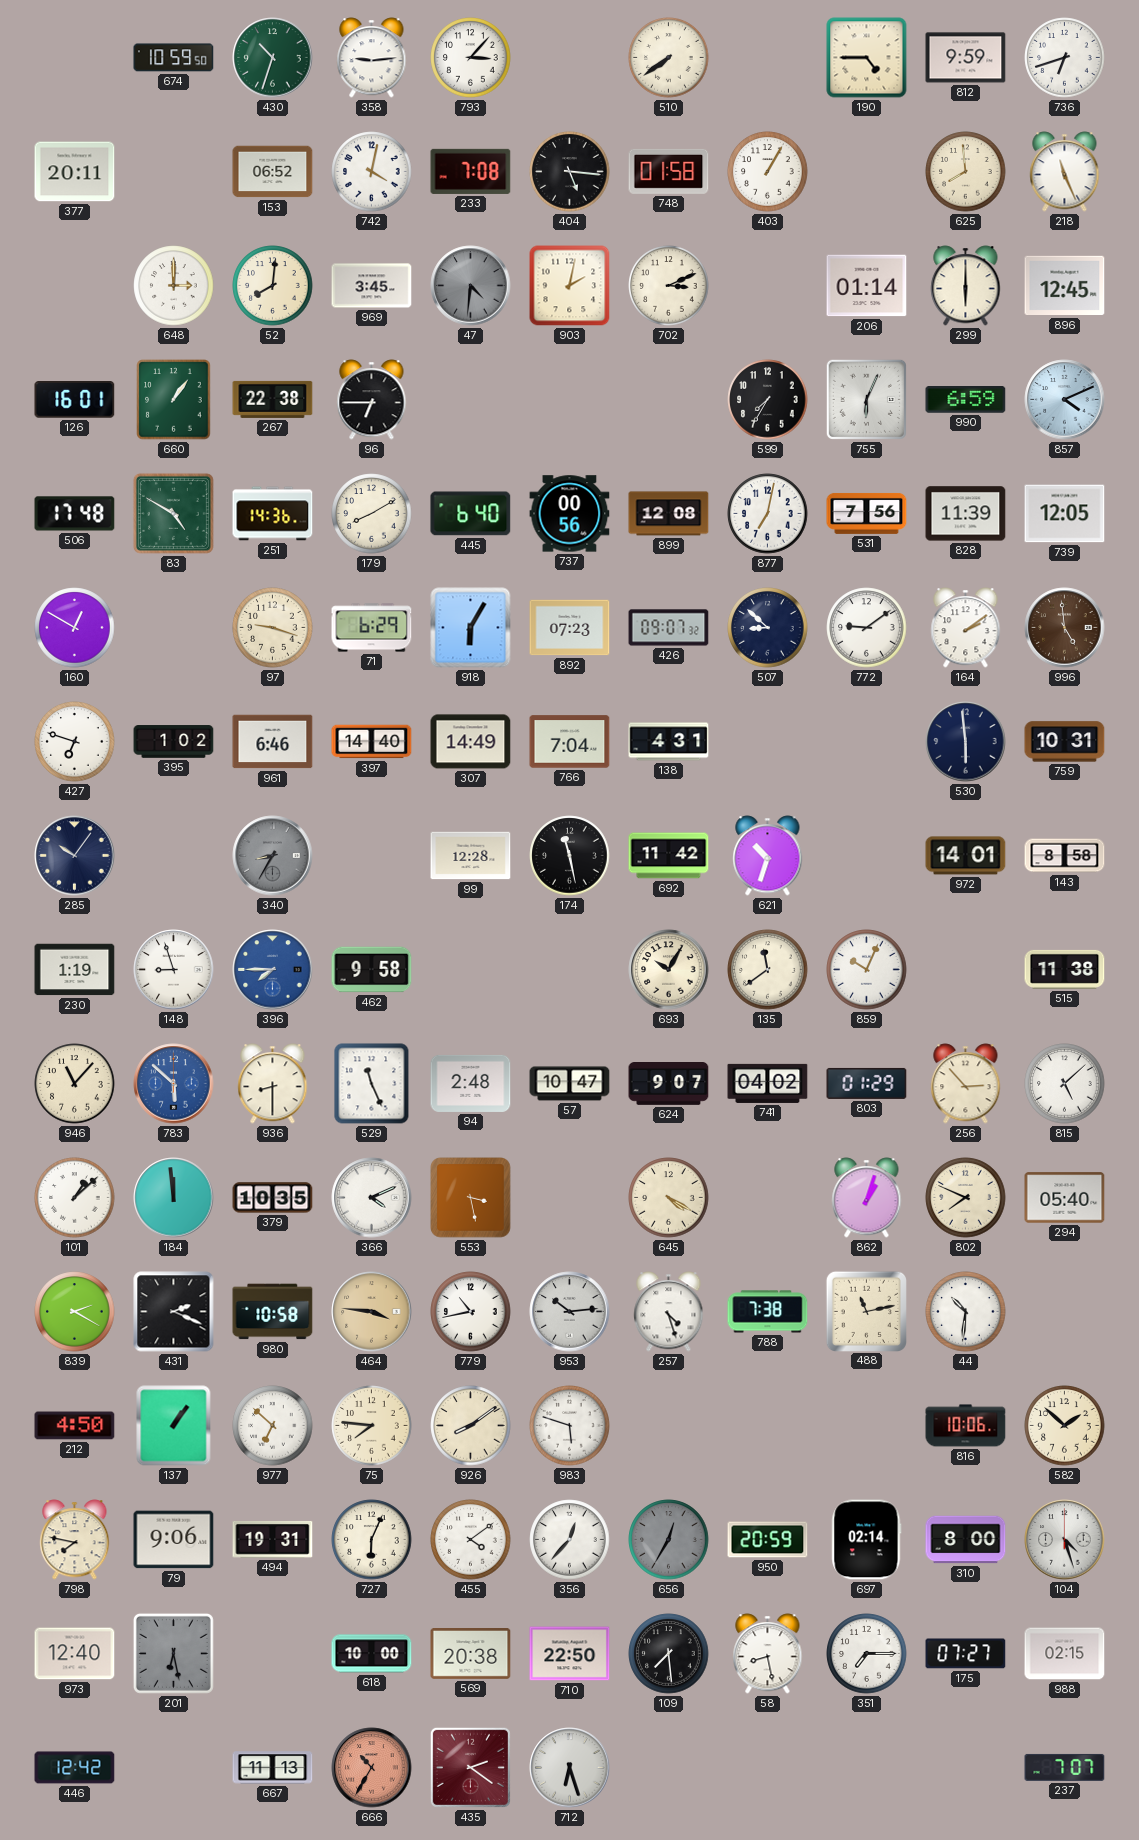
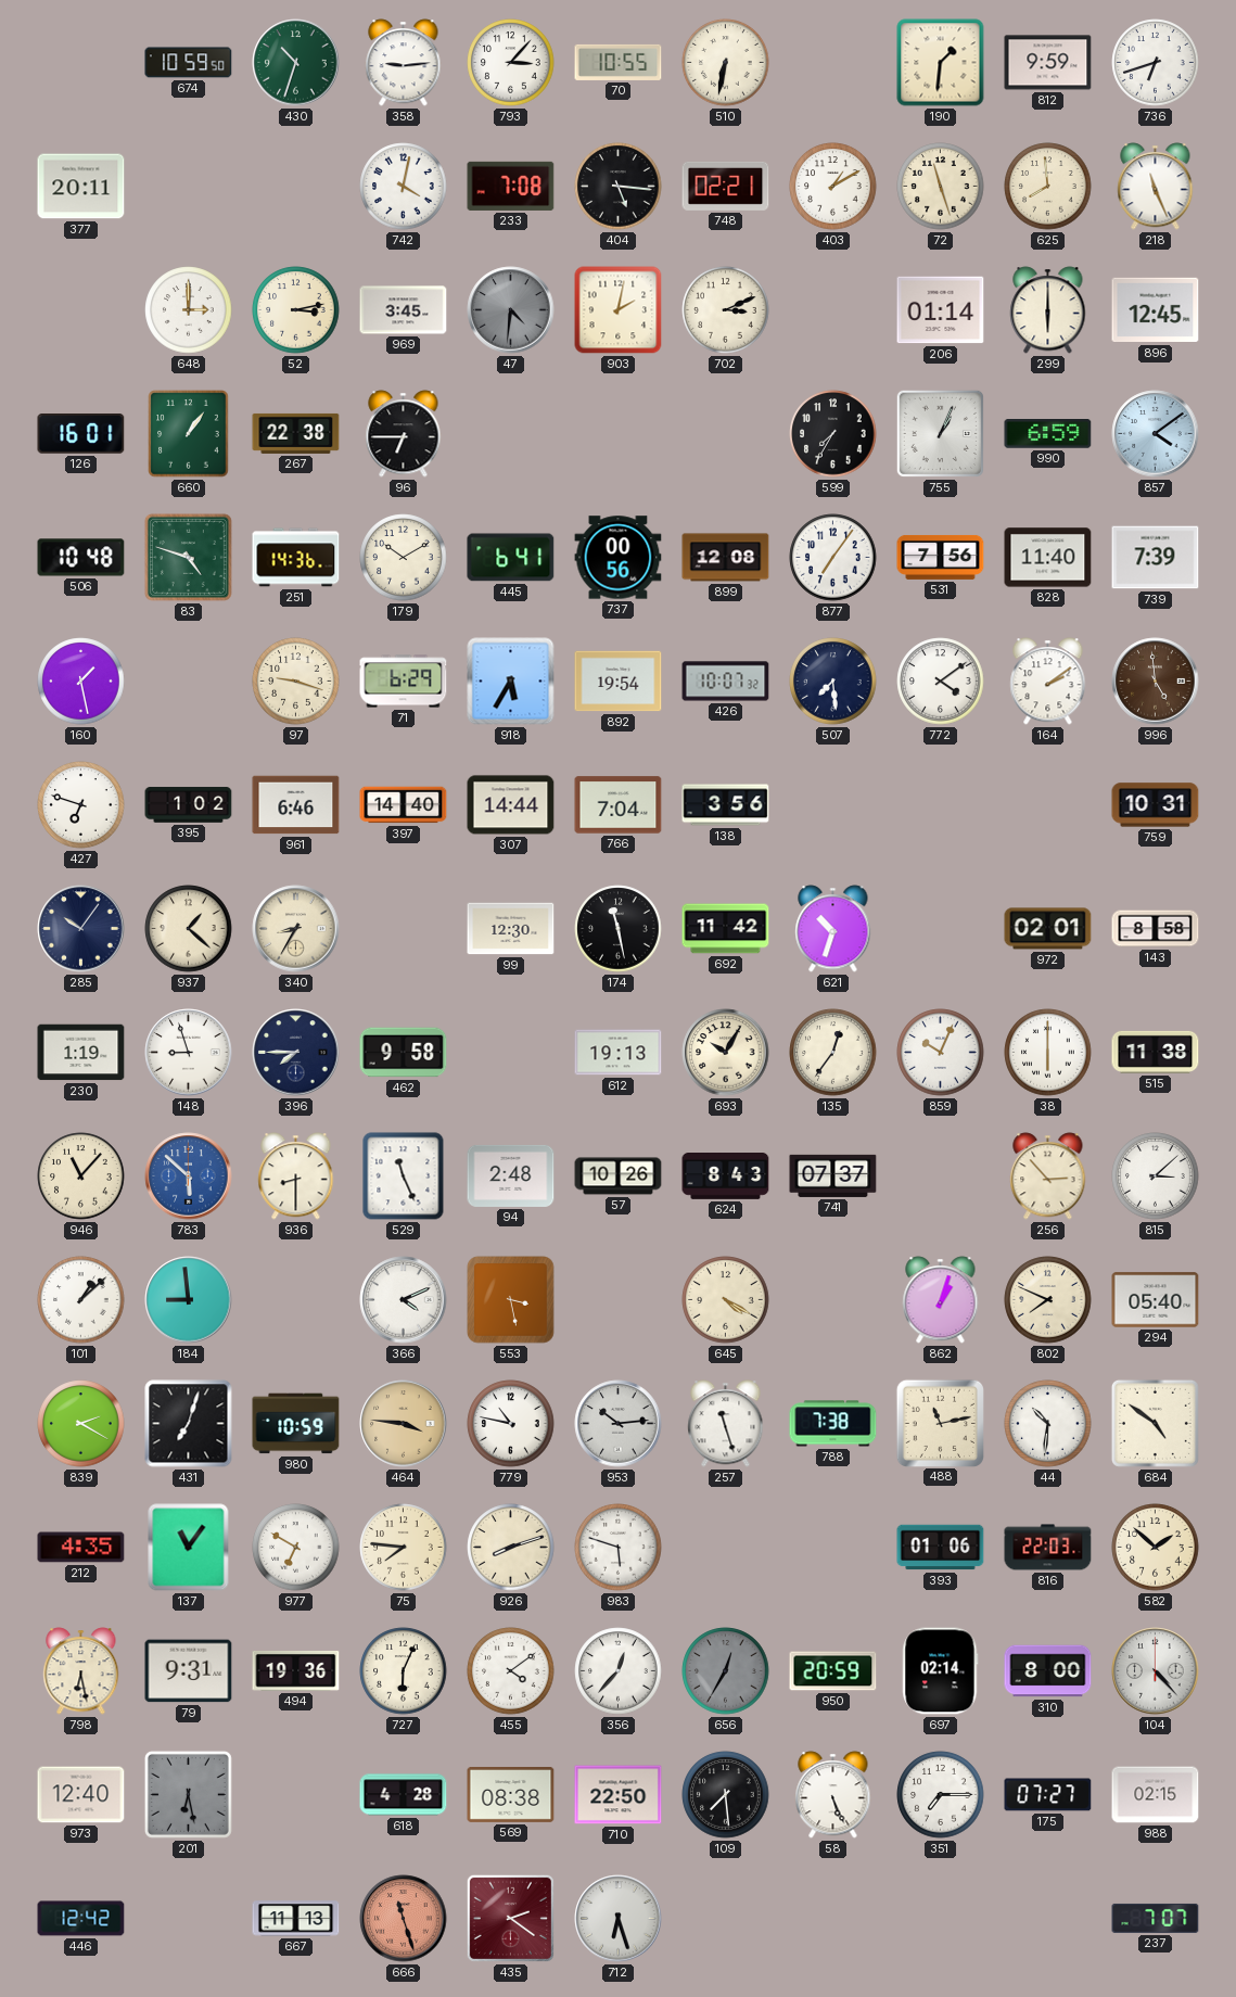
70: none -> 10:55 (619, 62)
510: 7:39 -> 6:32 (726, 63)
190: 4:45 -> 1:31 (941, 63)
153: 06:52 -> none (273, 172)
748: 01:58 -> 02:21 (726, 186)
403: 1:05 -> 1:10 (833, 187)
72: none -> 11:27 (941, 187)
52: 8:01 -> 3:13 (296, 310)
755: 6:04 -> 1:04 (940, 433)
857: 4:11 -> 4:09 (1156, 434)
506: 17:48 -> 10:48 (81, 558)
83: 4:50 -> 4:48 (188, 557)
179: 8:10 -> 10:10 (404, 558)
445: 6:40 -> 6:41 (511, 558)
877: 7:02 -> 7:06 (833, 558)
828: 11:39 -> 11:40 (1048, 558)
739: 12:05 -> 7:39 (1156, 558)
160: 12:50 -> 1:28 (81, 682)
918: 6:05 -> 5:35 (511, 682)
892: 07:23 -> 19:54 (619, 682)
426: 09:07 -> 10:07 (726, 682)
507: 8:52 -> 7:29 (833, 682)
772: 9:09 -> 4:09 (941, 682)
307: 14:49 -> 14:44 (511, 805)
138: 4:31 -> 3:56 (726, 805)
530: 5:59 -> none (966, 742)
937: none -> 1:22 (189, 929)
340 dial: grey -> cream (296, 929)
99: 12:28 -> 12:30 (511, 929)
972: 14:01 -> 02:01 (1048, 929)
396 dial: blue -> navy (296, 1053)
612: none -> 19:13 (619, 1053)
135: 11:39 -> 12:36 (833, 1053)
38: none -> 6:00 (1048, 1053)
57: 10:47 -> 10:26 (619, 1176)
624: 9:07 -> 8:43 (726, 1176)
741: 04:02 -> 07:37 (833, 1175)
803: 01:29 -> none (867, 1083)
815: 5:08 -> 3:08 (1156, 1176)
184: 11:59 -> 8:59 (189, 1300)
379: 10:35 -> none (273, 1198)
431: 2:19 -> 7:03 (189, 1424)
980: 10:58 -> 10:59 (296, 1424)
779: 10:43 -> 10:47 (511, 1424)
257: 4:27 -> 11:27 (726, 1424)
684: none -> 4:51 (1155, 1423)
212: 4:50 -> 4:35 (81, 1548)
137: 1:06 -> 11:06 (189, 1548)
977: 6:52 -> 6:50 (296, 1548)
926: 8:09 -> 8:12 (511, 1548)
393: none -> 01:06 (941, 1548)
816: 10:06 -> 22:03 (1048, 1548)
798: 7:47 -> 6:28 (81, 1671)
79: 9:06 -> 9:31 (189, 1671)
494: 19:31 -> 19:36 (296, 1670)
104: 4:27 -> 4:23 (1156, 1671)
618: 10:00 -> 4:28 (404, 1795)
569: 20:38 -> 08:38 (511, 1795)
58: 8:28 -> 5:26 (833, 1795)
666: 10:35 -> 11:27 (404, 1919)
